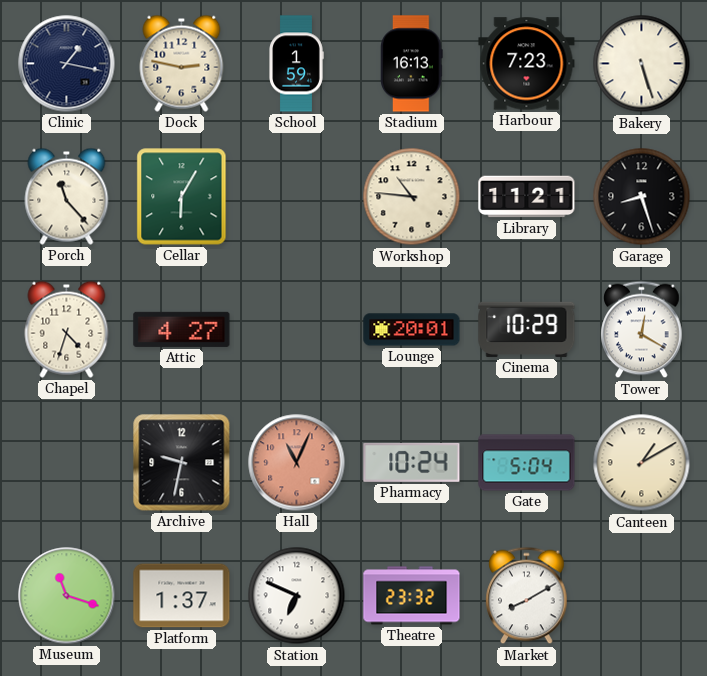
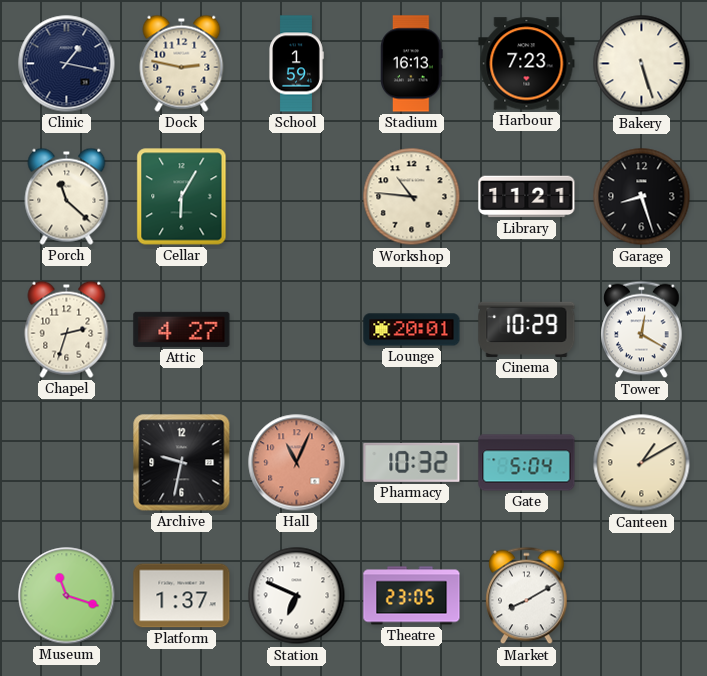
Porch: 11:23 -> 11:22 (67, 196)
Chapel: 4:33 -> 2:33 (67, 329)
Pharmacy: 10:24 -> 10:32 (412, 462)
Theatre: 23:32 -> 23:05 (412, 596)
